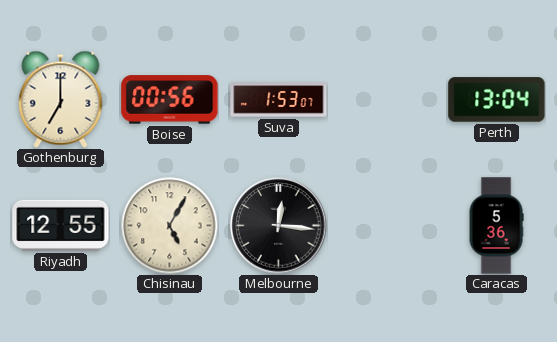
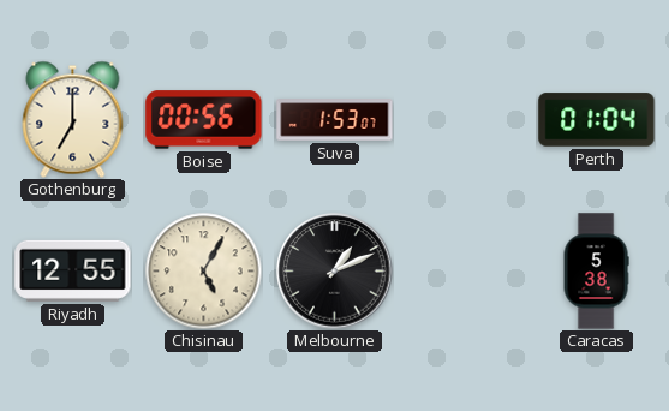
Perth: 13:04 -> 01:04 (597, 120)
Melbourne: 12:16 -> 1:11 (335, 272)
Caracas: 5:36 -> 5:38 (596, 272)
